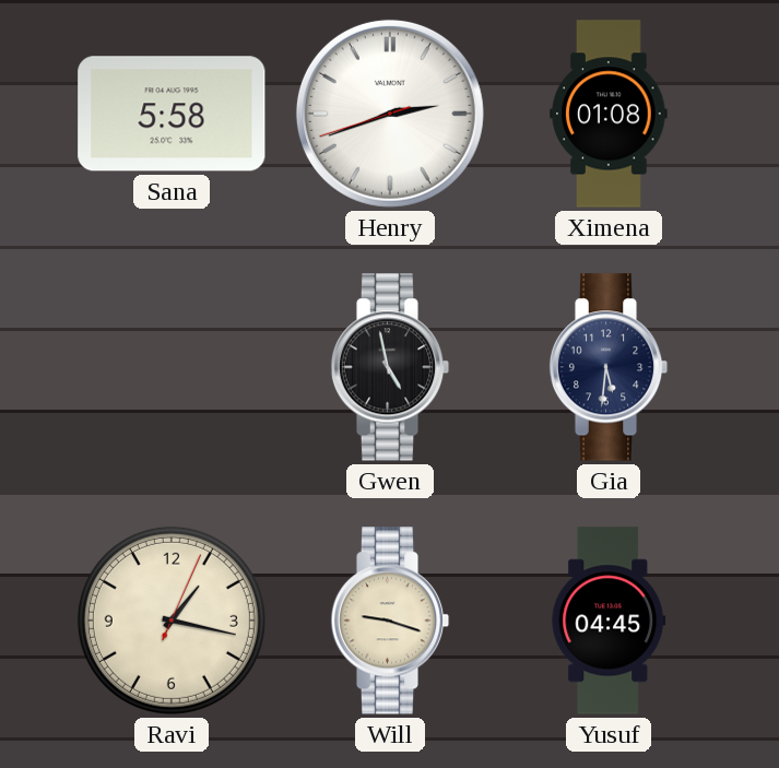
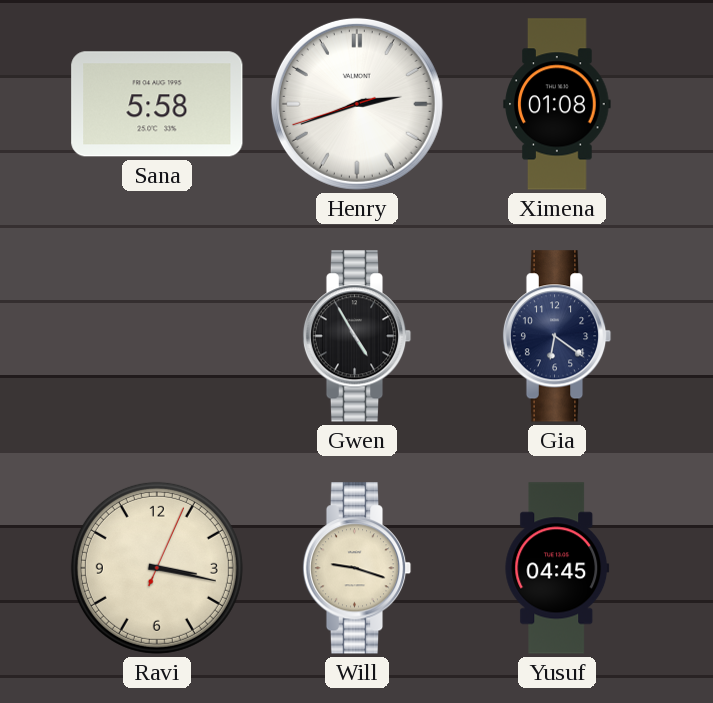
Gwen: 4:58 -> 4:55 (357, 336)
Gia: 5:31 -> 6:21 (557, 336)
Ravi: 1:17 -> 3:17 (157, 568)
